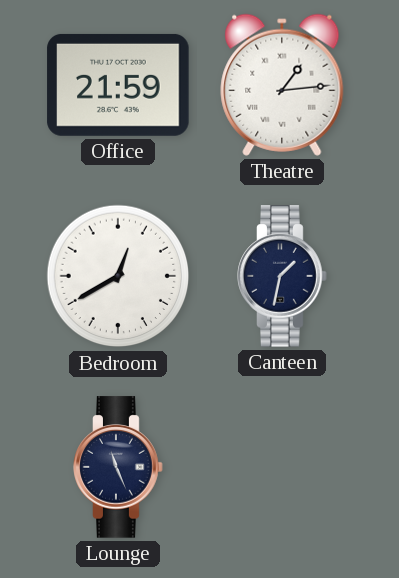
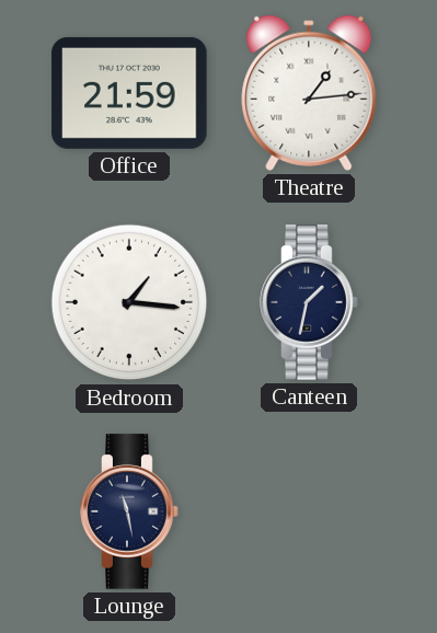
Bedroom: 12:40 -> 1:16 (129, 302)
Lounge: 11:26 -> 11:28 (129, 511)
